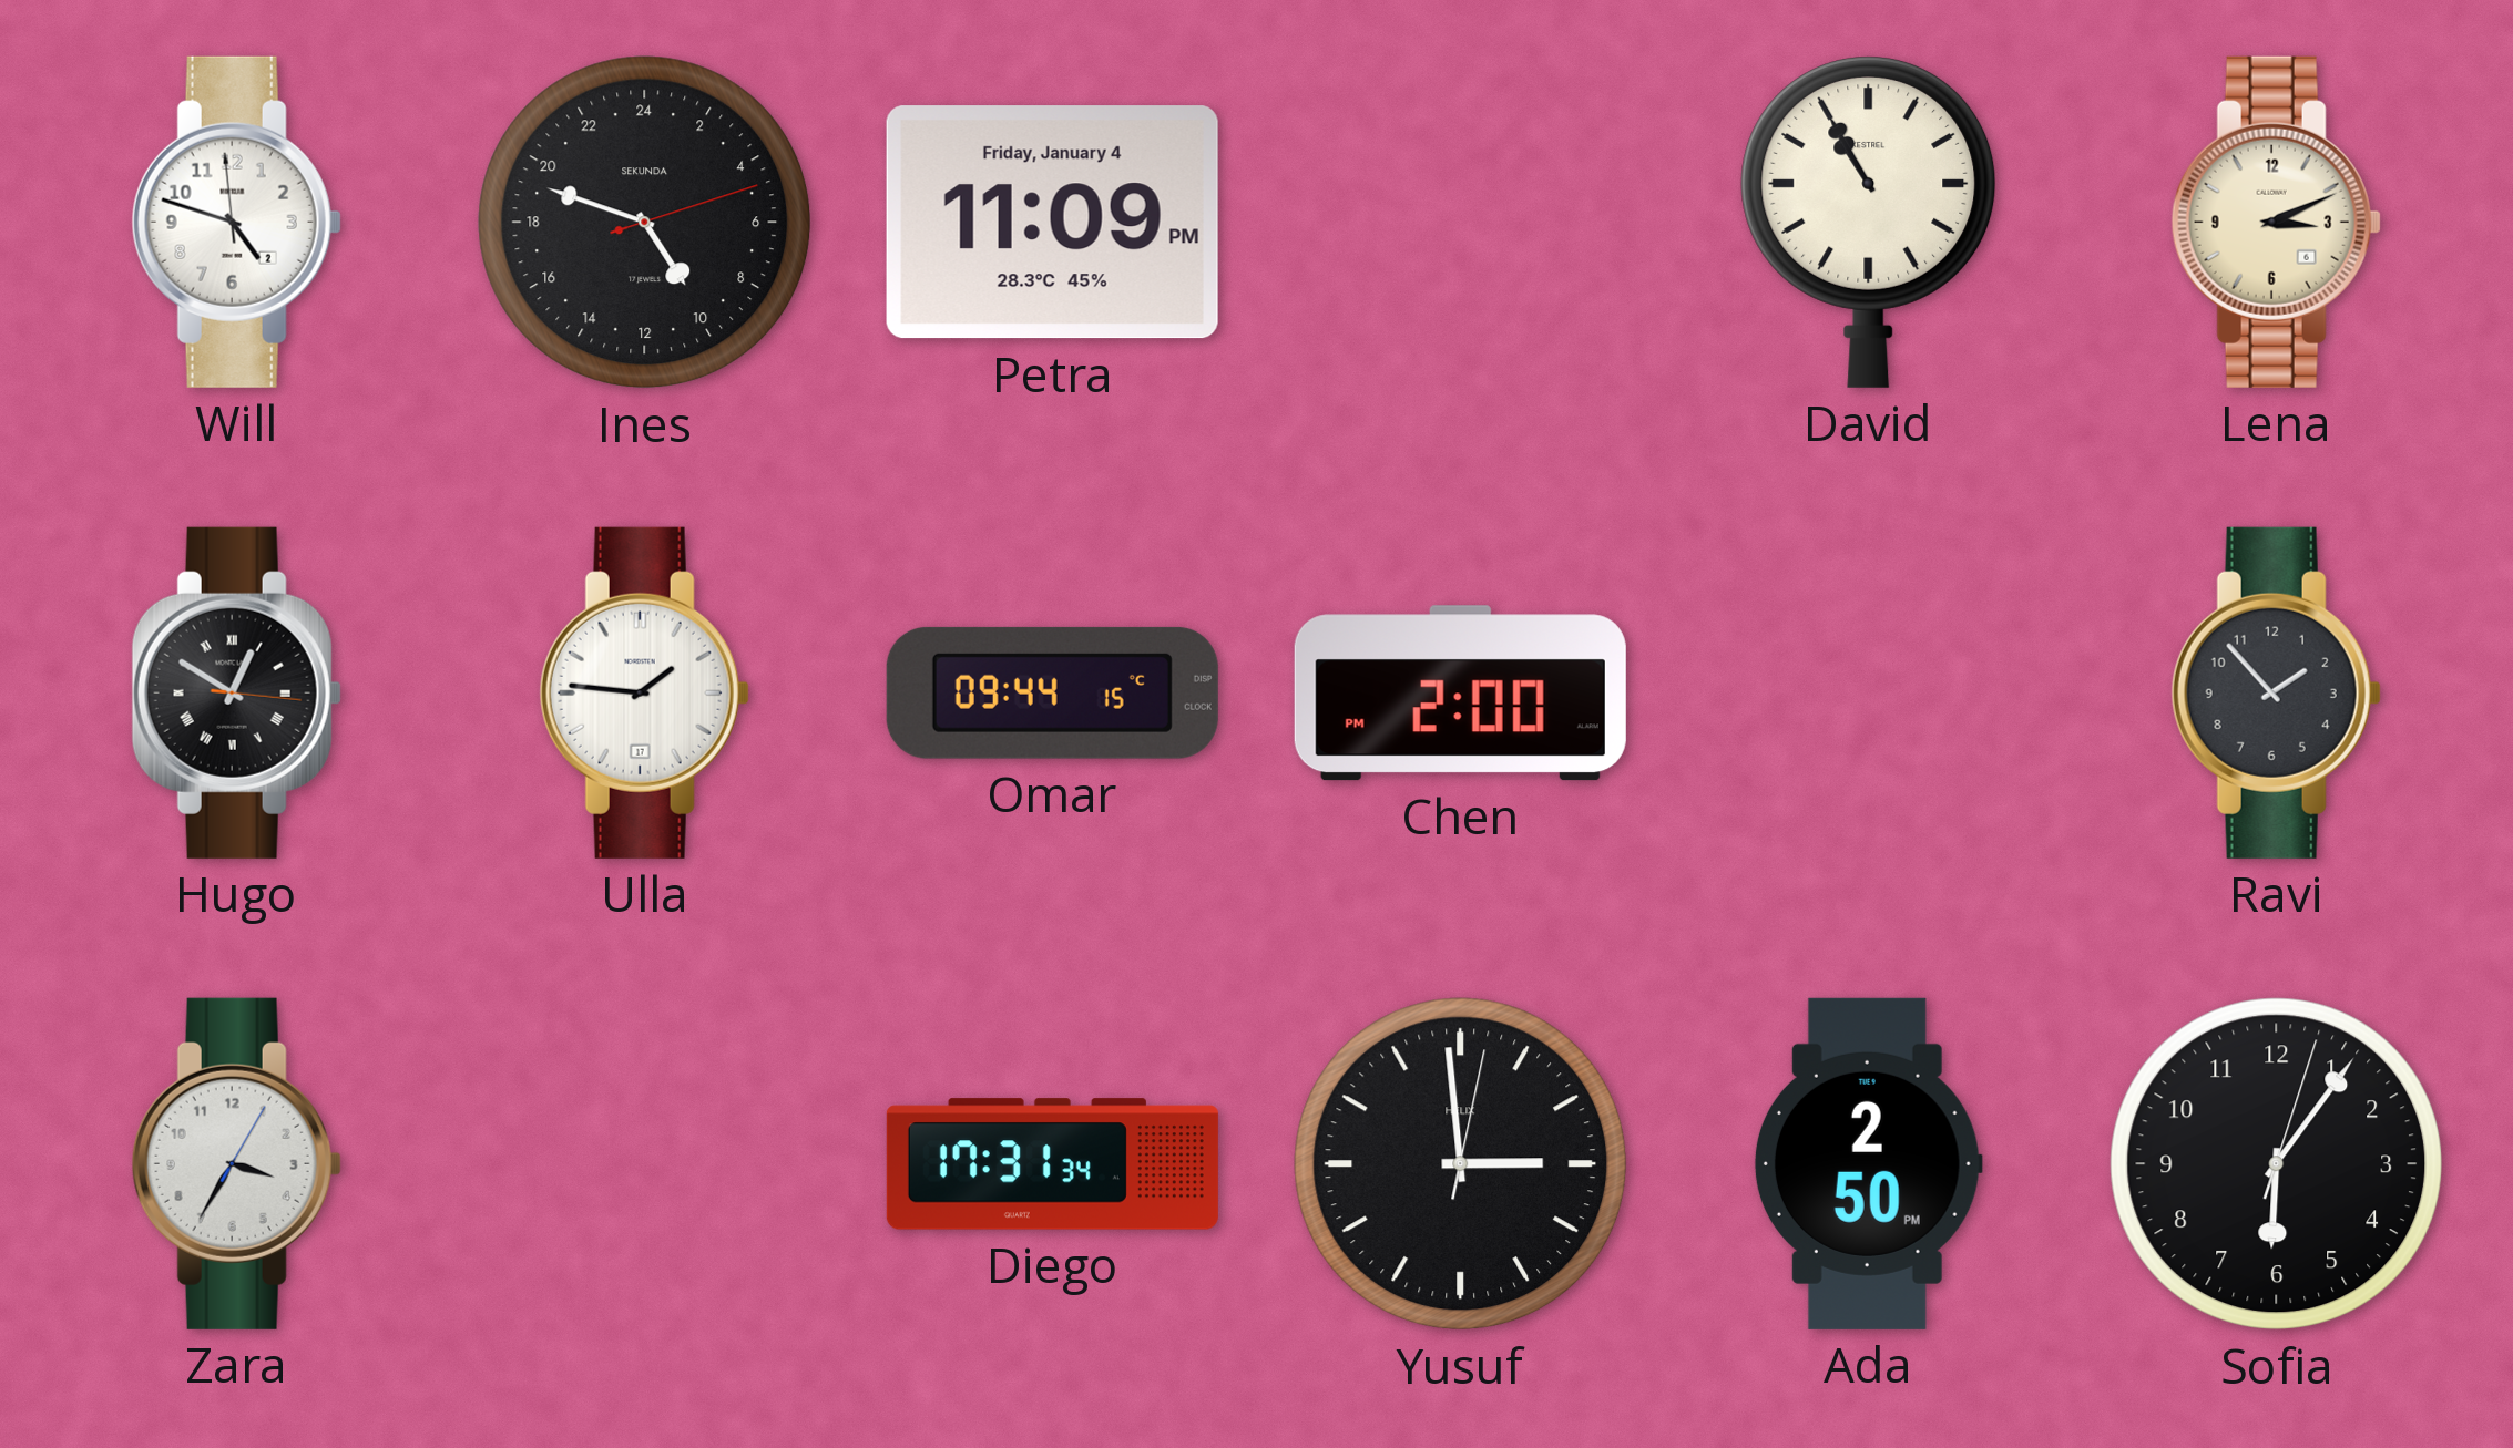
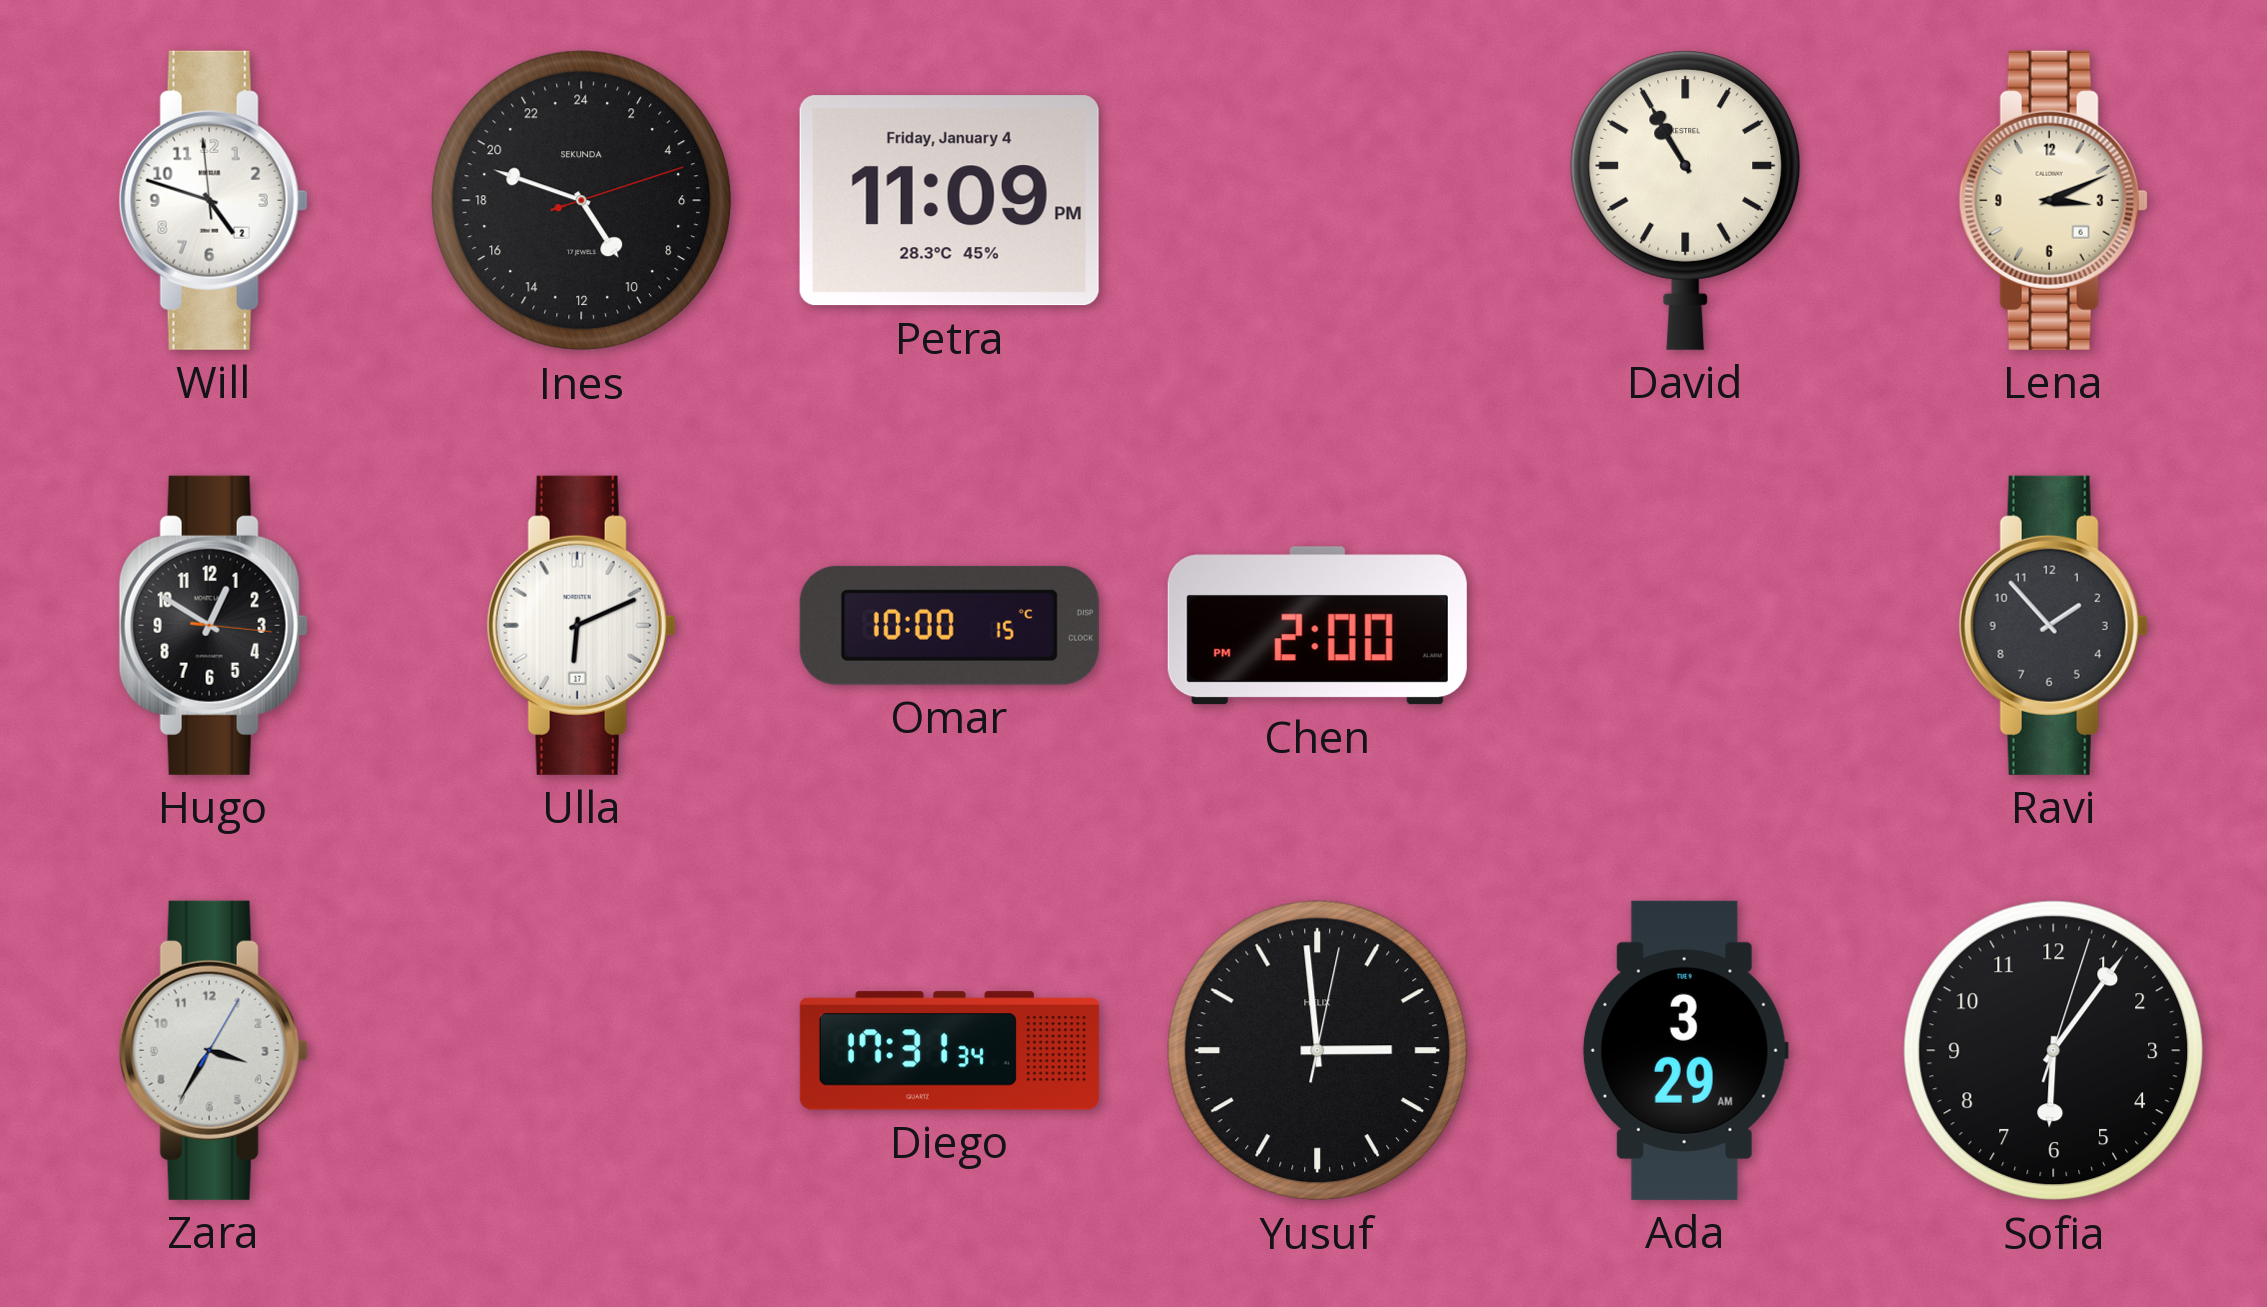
Hugo numerals: Roman -> Arabic (213, 625)
Ulla: 1:46 -> 6:11 (581, 625)
Omar: 09:44 -> 10:00 (949, 625)
Ada: 2:50 -> 3:29 (1685, 1050)
